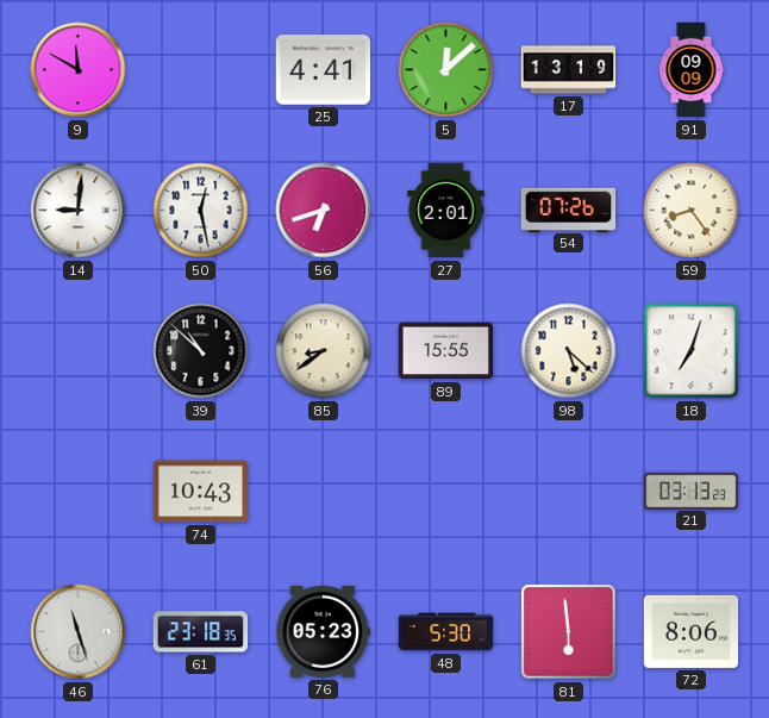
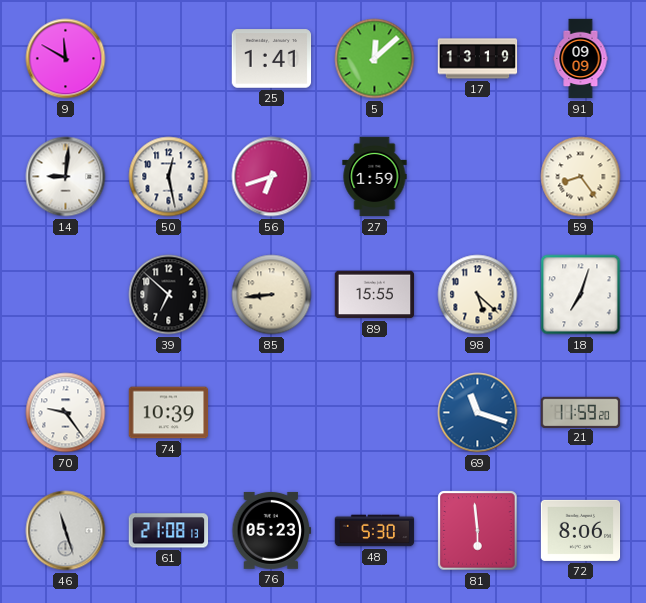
25: 4:41 -> 1:41 (272, 59)
27: 2:01 -> 1:59 (375, 177)
54: 07:26 -> none (569, 210)
39: 10:52 -> 6:52 (169, 295)
85: 8:39 -> 8:44 (272, 295)
70: none -> 9:24 (66, 413)
74: 10:43 -> 10:39 (169, 413)
69: none -> 11:18 (478, 413)
21: 03:13 -> 11:59 (581, 412)
61: 23:18 -> 21:08 (169, 531)
